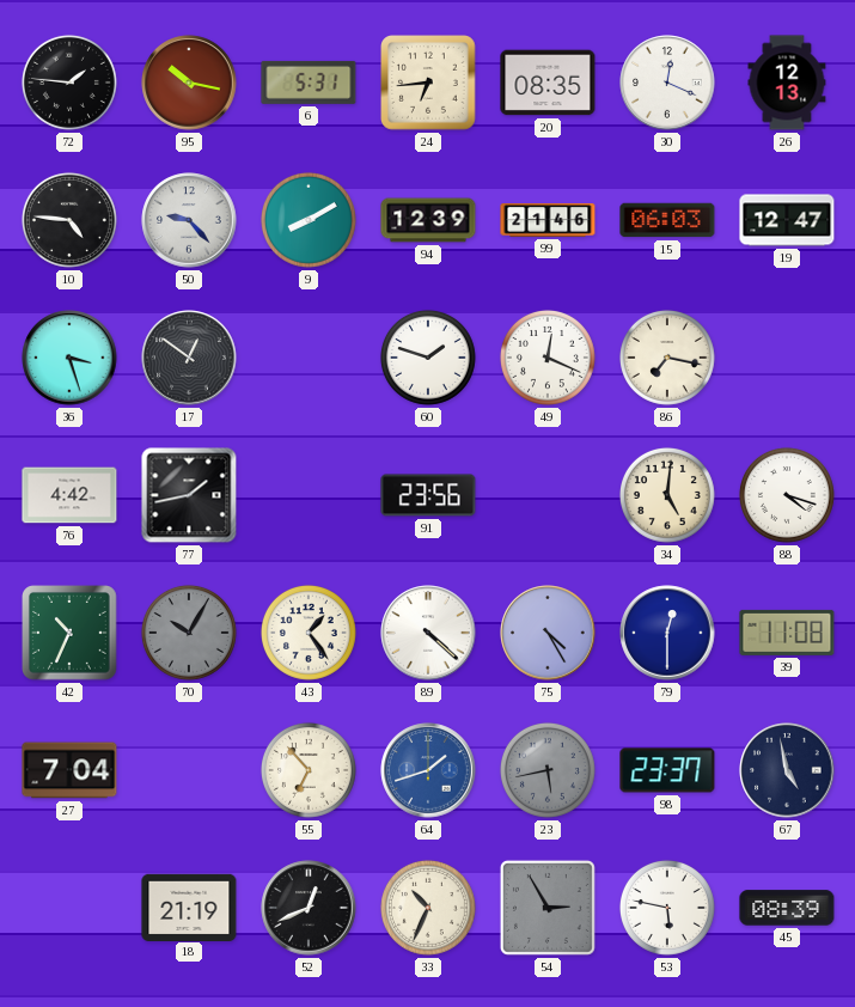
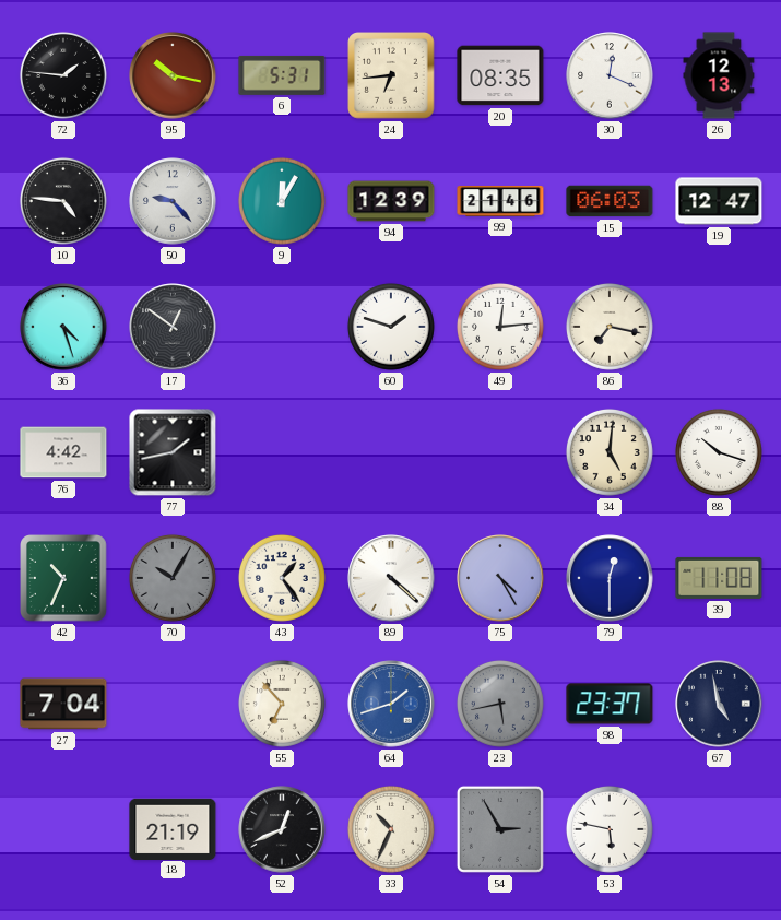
9: 8:10 -> 12:05 (282, 201)
36: 3:27 -> 4:27 (63, 327)
49: 12:19 -> 12:14 (500, 327)
91: 23:56 -> none (428, 495)
88: 4:18 -> 10:18 (719, 452)
45: 08:39 -> none (787, 908)
